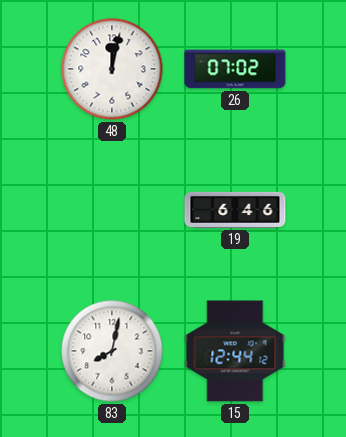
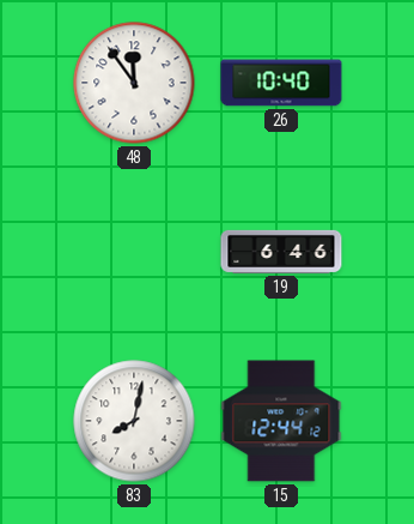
48: 12:02 -> 11:54 (134, 83)
26: 07:02 -> 10:40 (281, 83)
